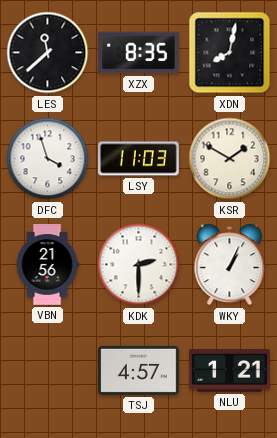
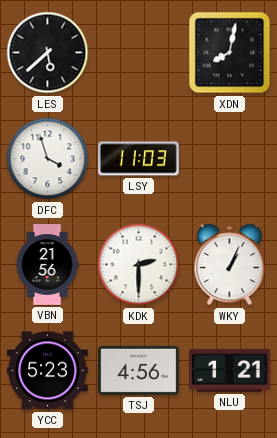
LES: 11:38 -> 5:38 (48, 53)
XZX: 8:35 -> none (139, 53)
KSR: 1:50 -> none (230, 159)
YCC: none -> 5:23 (48, 371)
TSJ: 4:57 -> 4:56 (139, 370)
